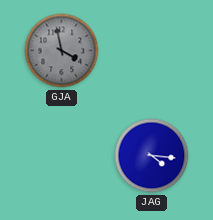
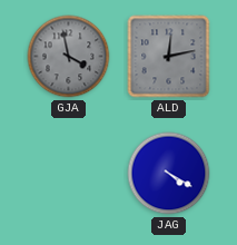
ALD: none -> 12:13 (169, 57)
JAG: 4:16 -> 4:20 (169, 174)
